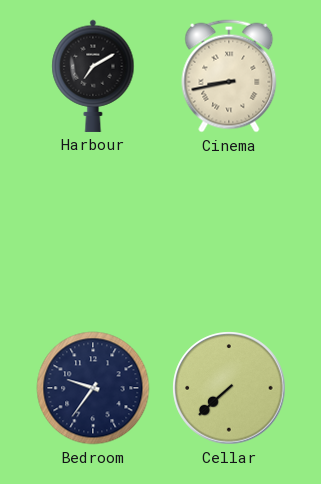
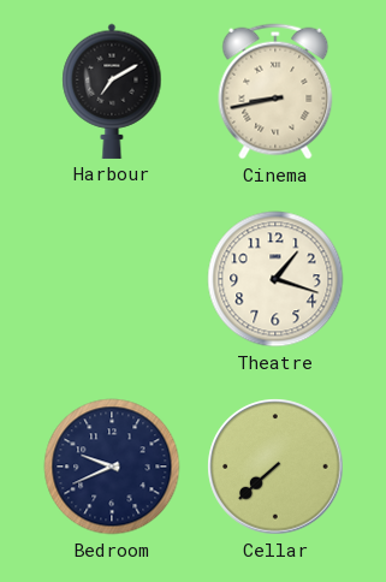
Theatre: none -> 1:18 (275, 279)
Bedroom: 9:36 -> 9:41 (112, 467)
